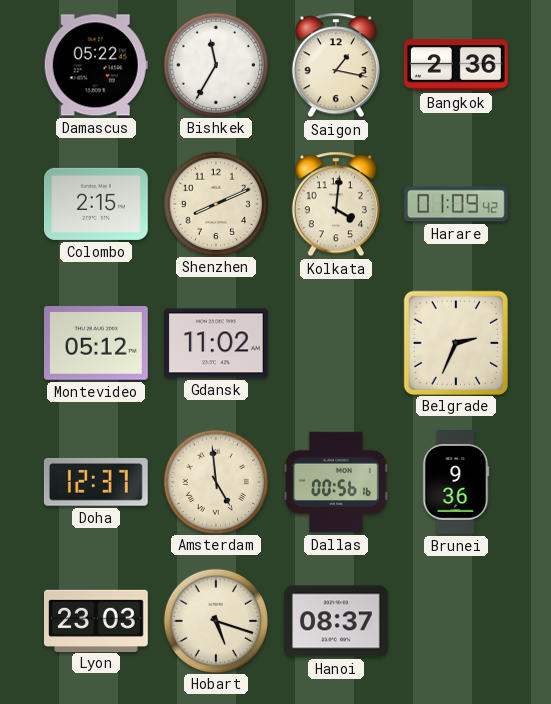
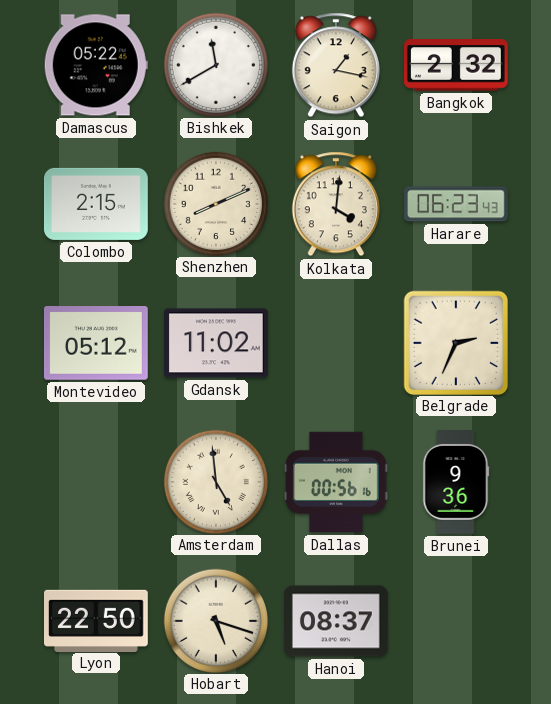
Bishkek: 11:35 -> 11:40 (215, 64)
Bangkok: 2:36 -> 2:32 (456, 65)
Harare: 01:09 -> 06:23 (457, 204)
Doha: 12:37 -> none (96, 482)
Lyon: 23:03 -> 22:50 (97, 620)
